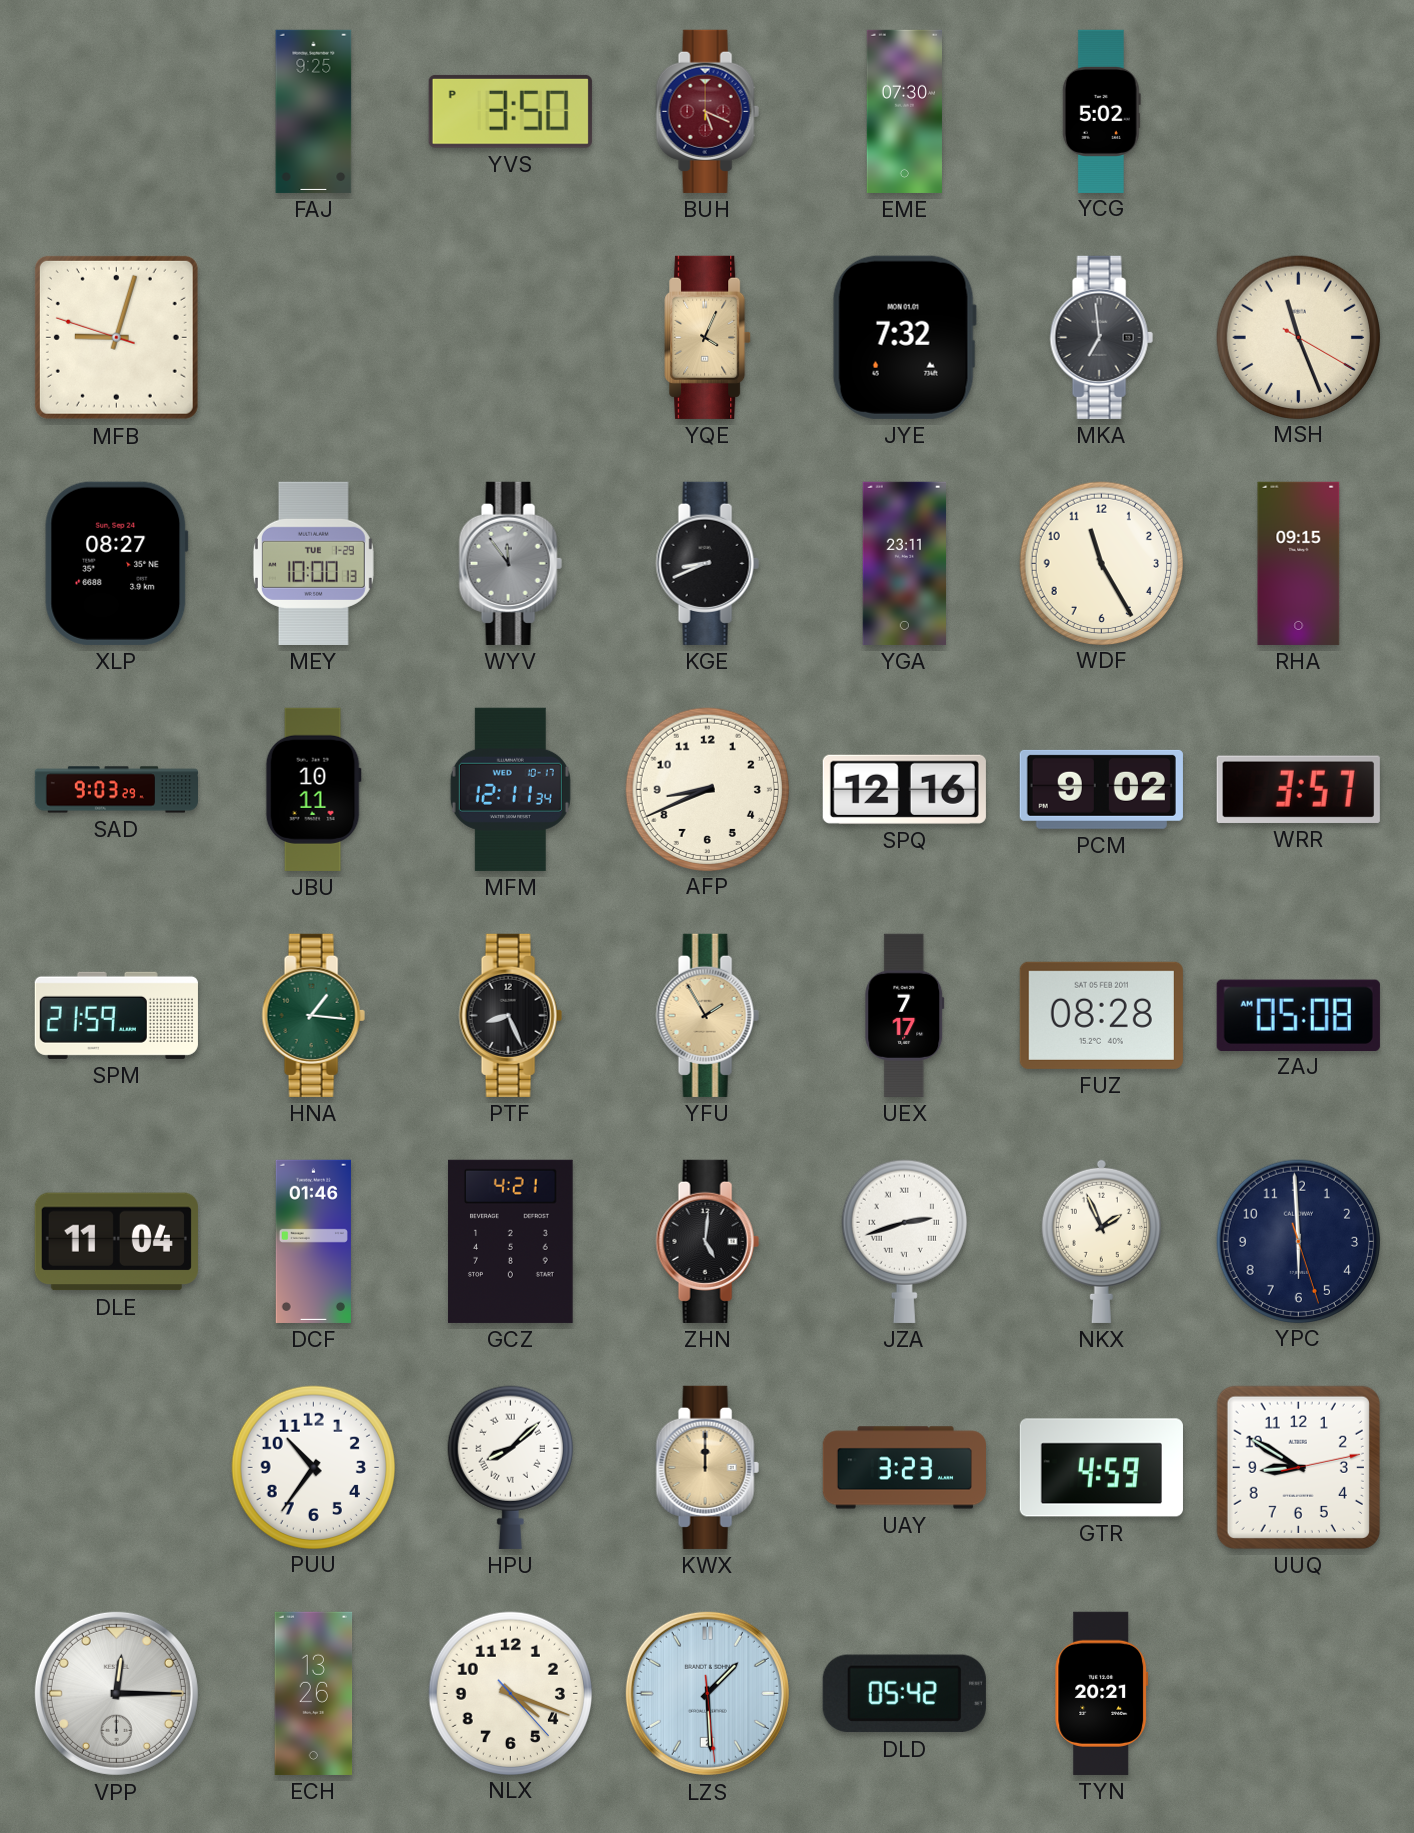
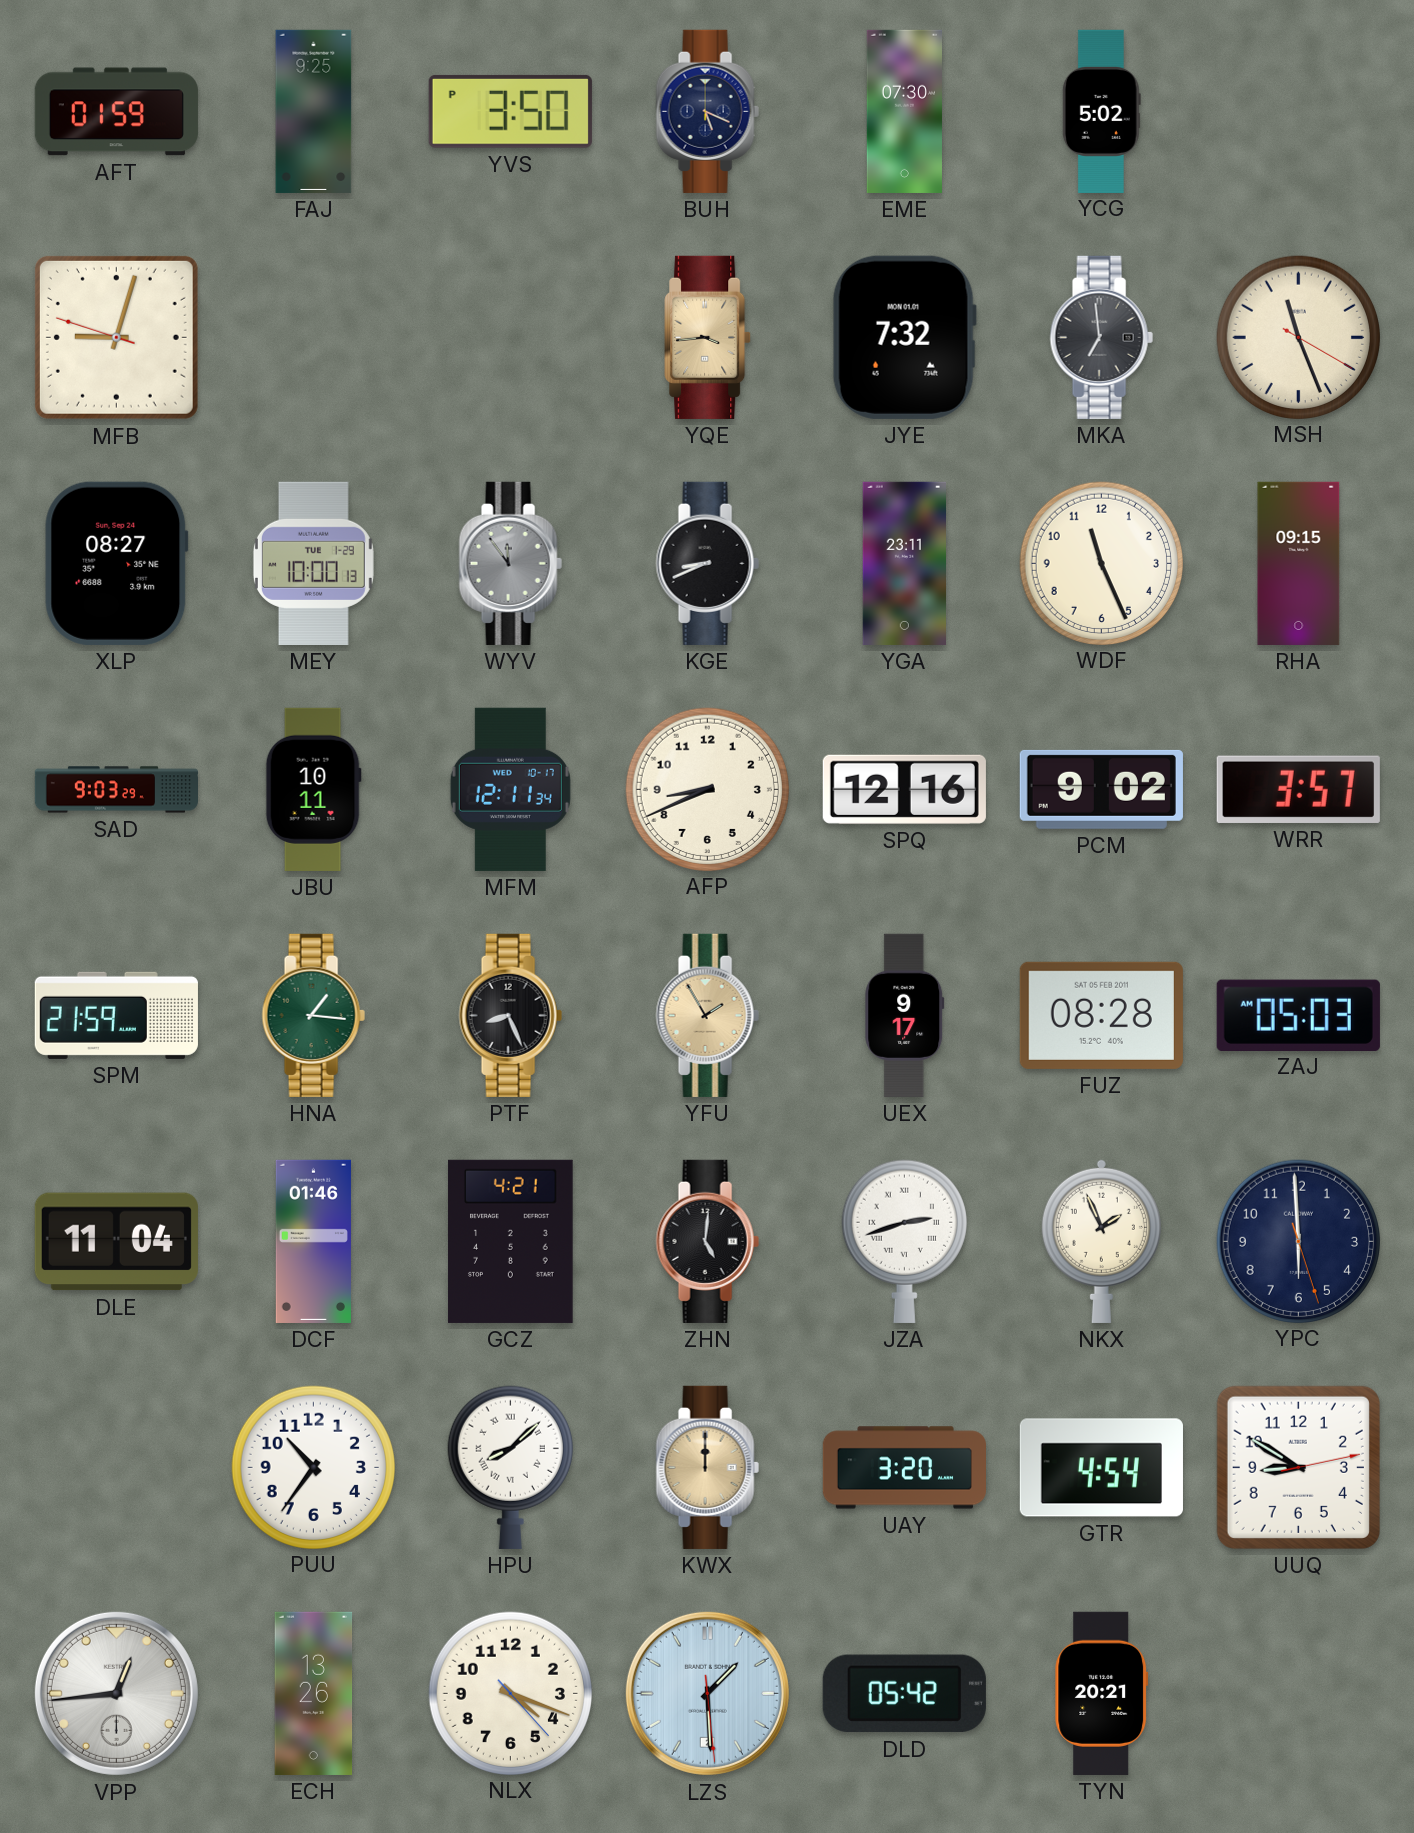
AFT: none -> 01:59 (116, 112)
BUH dial: burgundy -> navy (707, 111)
YQE: 4:04 -> 3:44 (708, 337)
WDF: 11:25 -> 11:26 (1101, 563)
UEX: 7:17 -> 9:17 (905, 1015)
ZAJ: 05:08 -> 05:03 (1298, 1015)
UAY: 3:23 -> 3:20 (904, 1468)
GTR: 4:59 -> 4:54 (1101, 1468)
VPP: 12:15 -> 12:44 (116, 1693)
